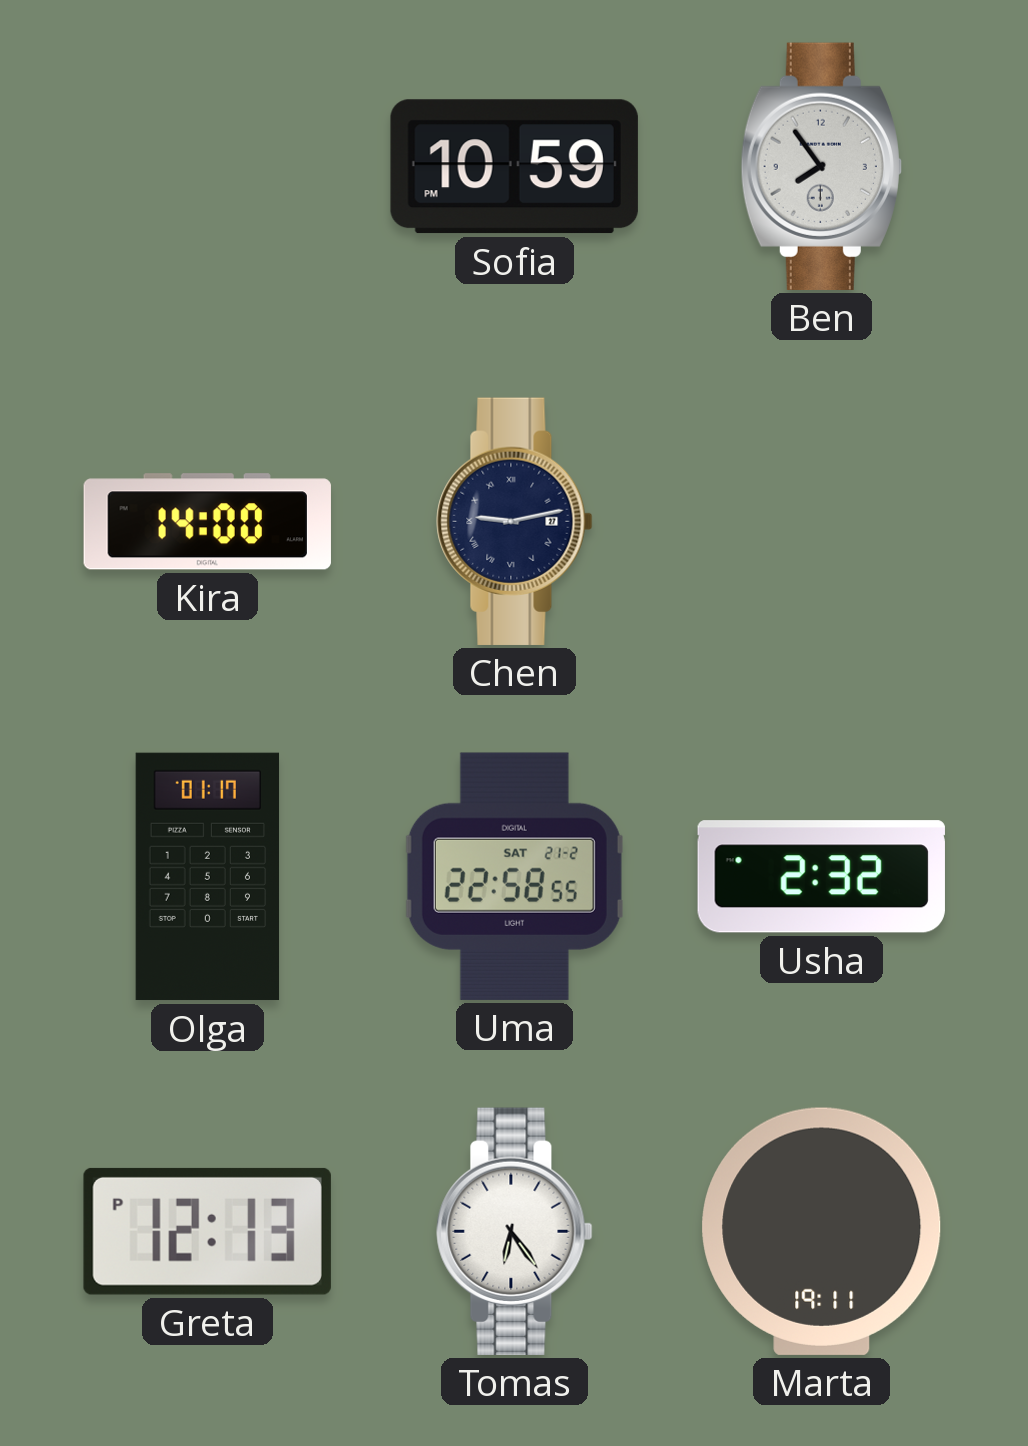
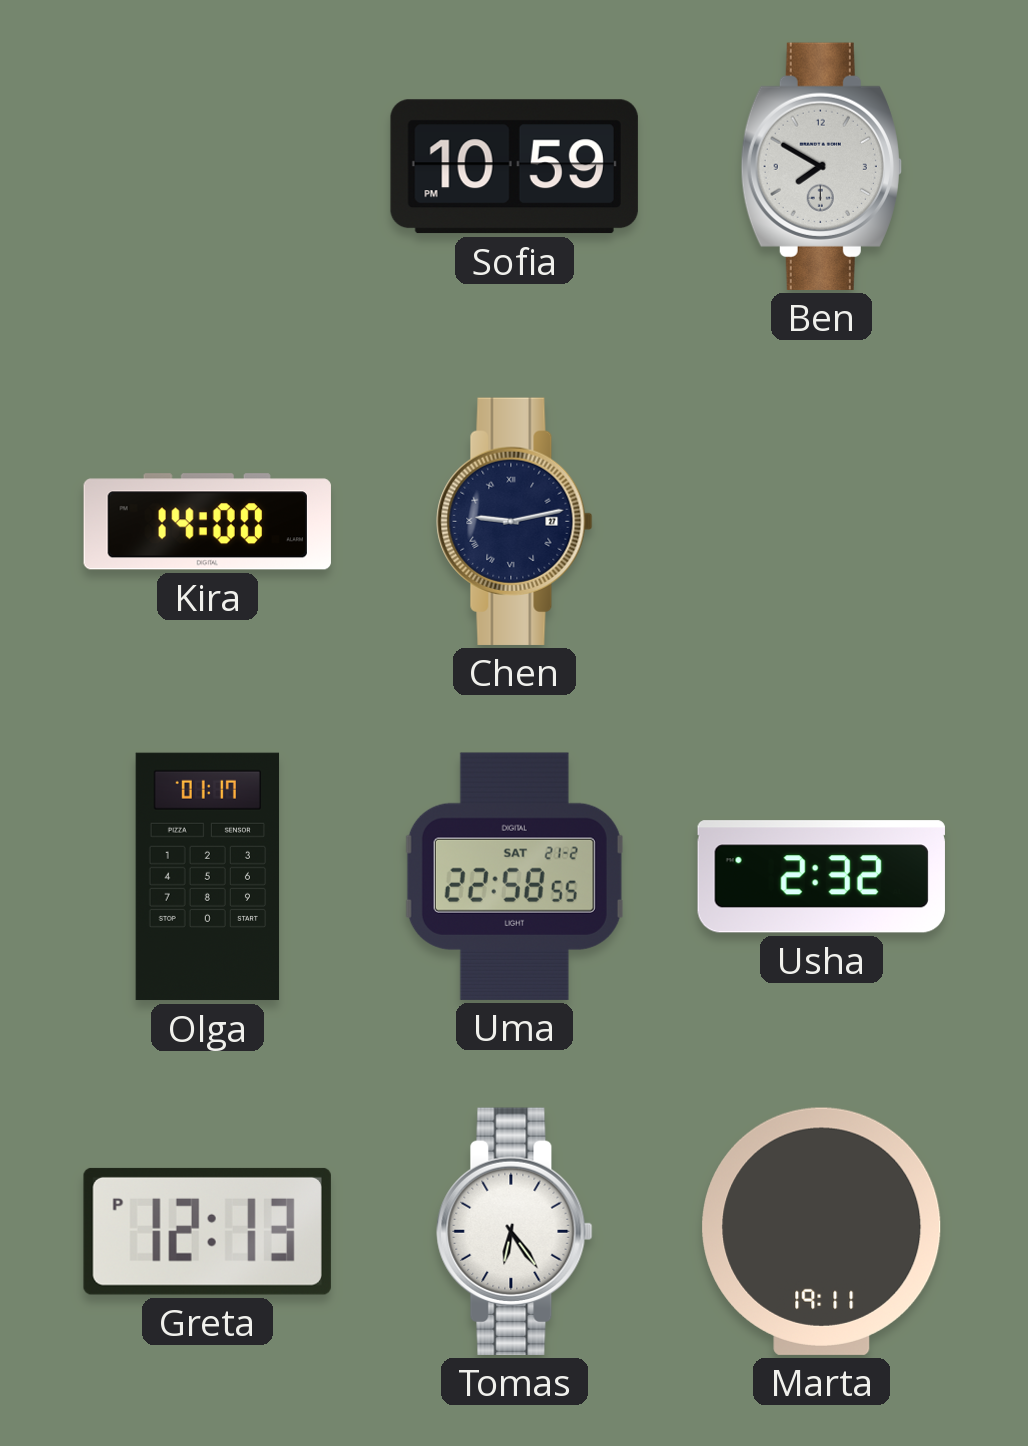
Ben: 7:54 -> 7:50 (821, 166)
